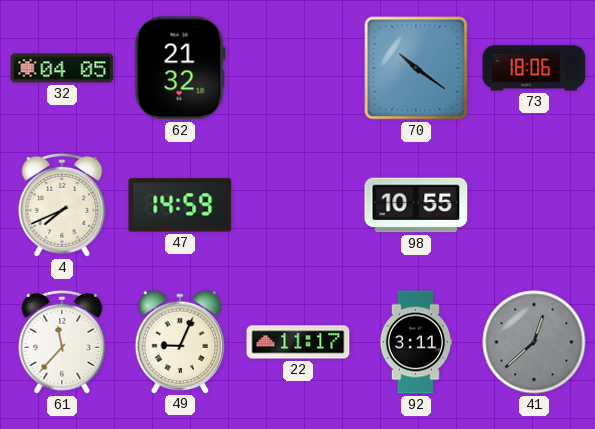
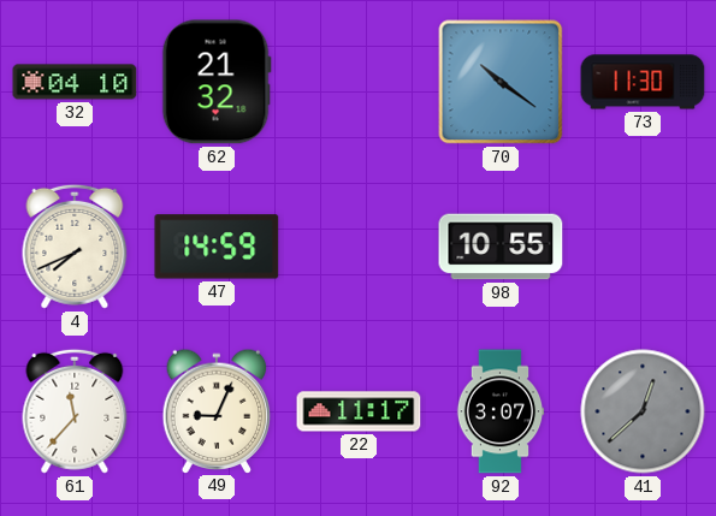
32: 04:05 -> 04:10 (75, 82)
73: 18:06 -> 11:30 (643, 82)
92: 3:11 -> 3:07 (501, 411)
